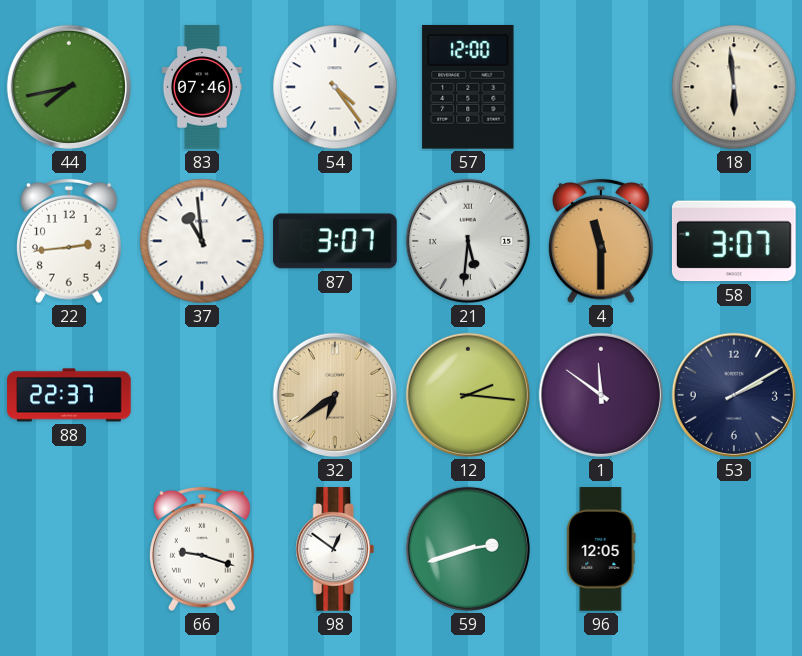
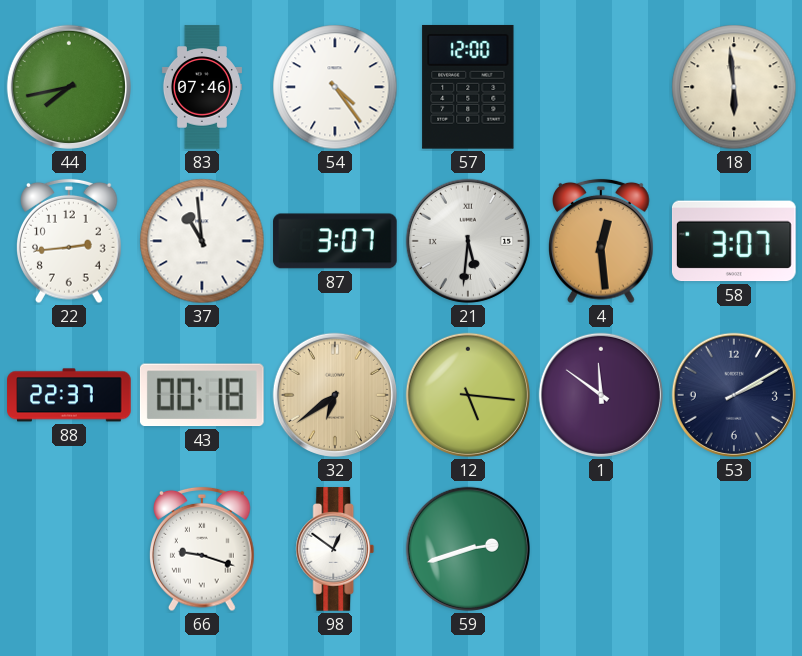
4: 11:30 -> 12:29 (602, 241)
43: none -> 00:18 (202, 395)
12: 2:16 -> 5:16 (468, 395)
96: 12:05 -> none (601, 549)
